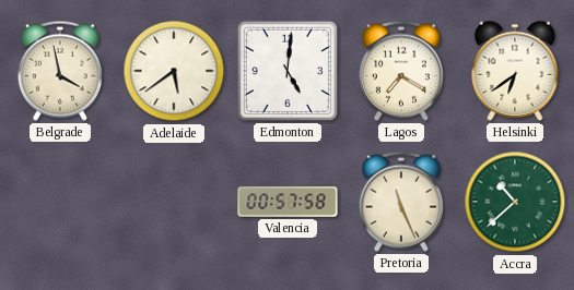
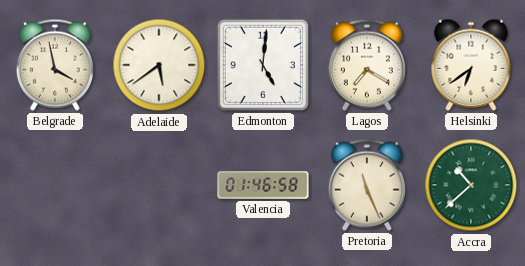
Valencia: 00:57 -> 01:46 (263, 185)
